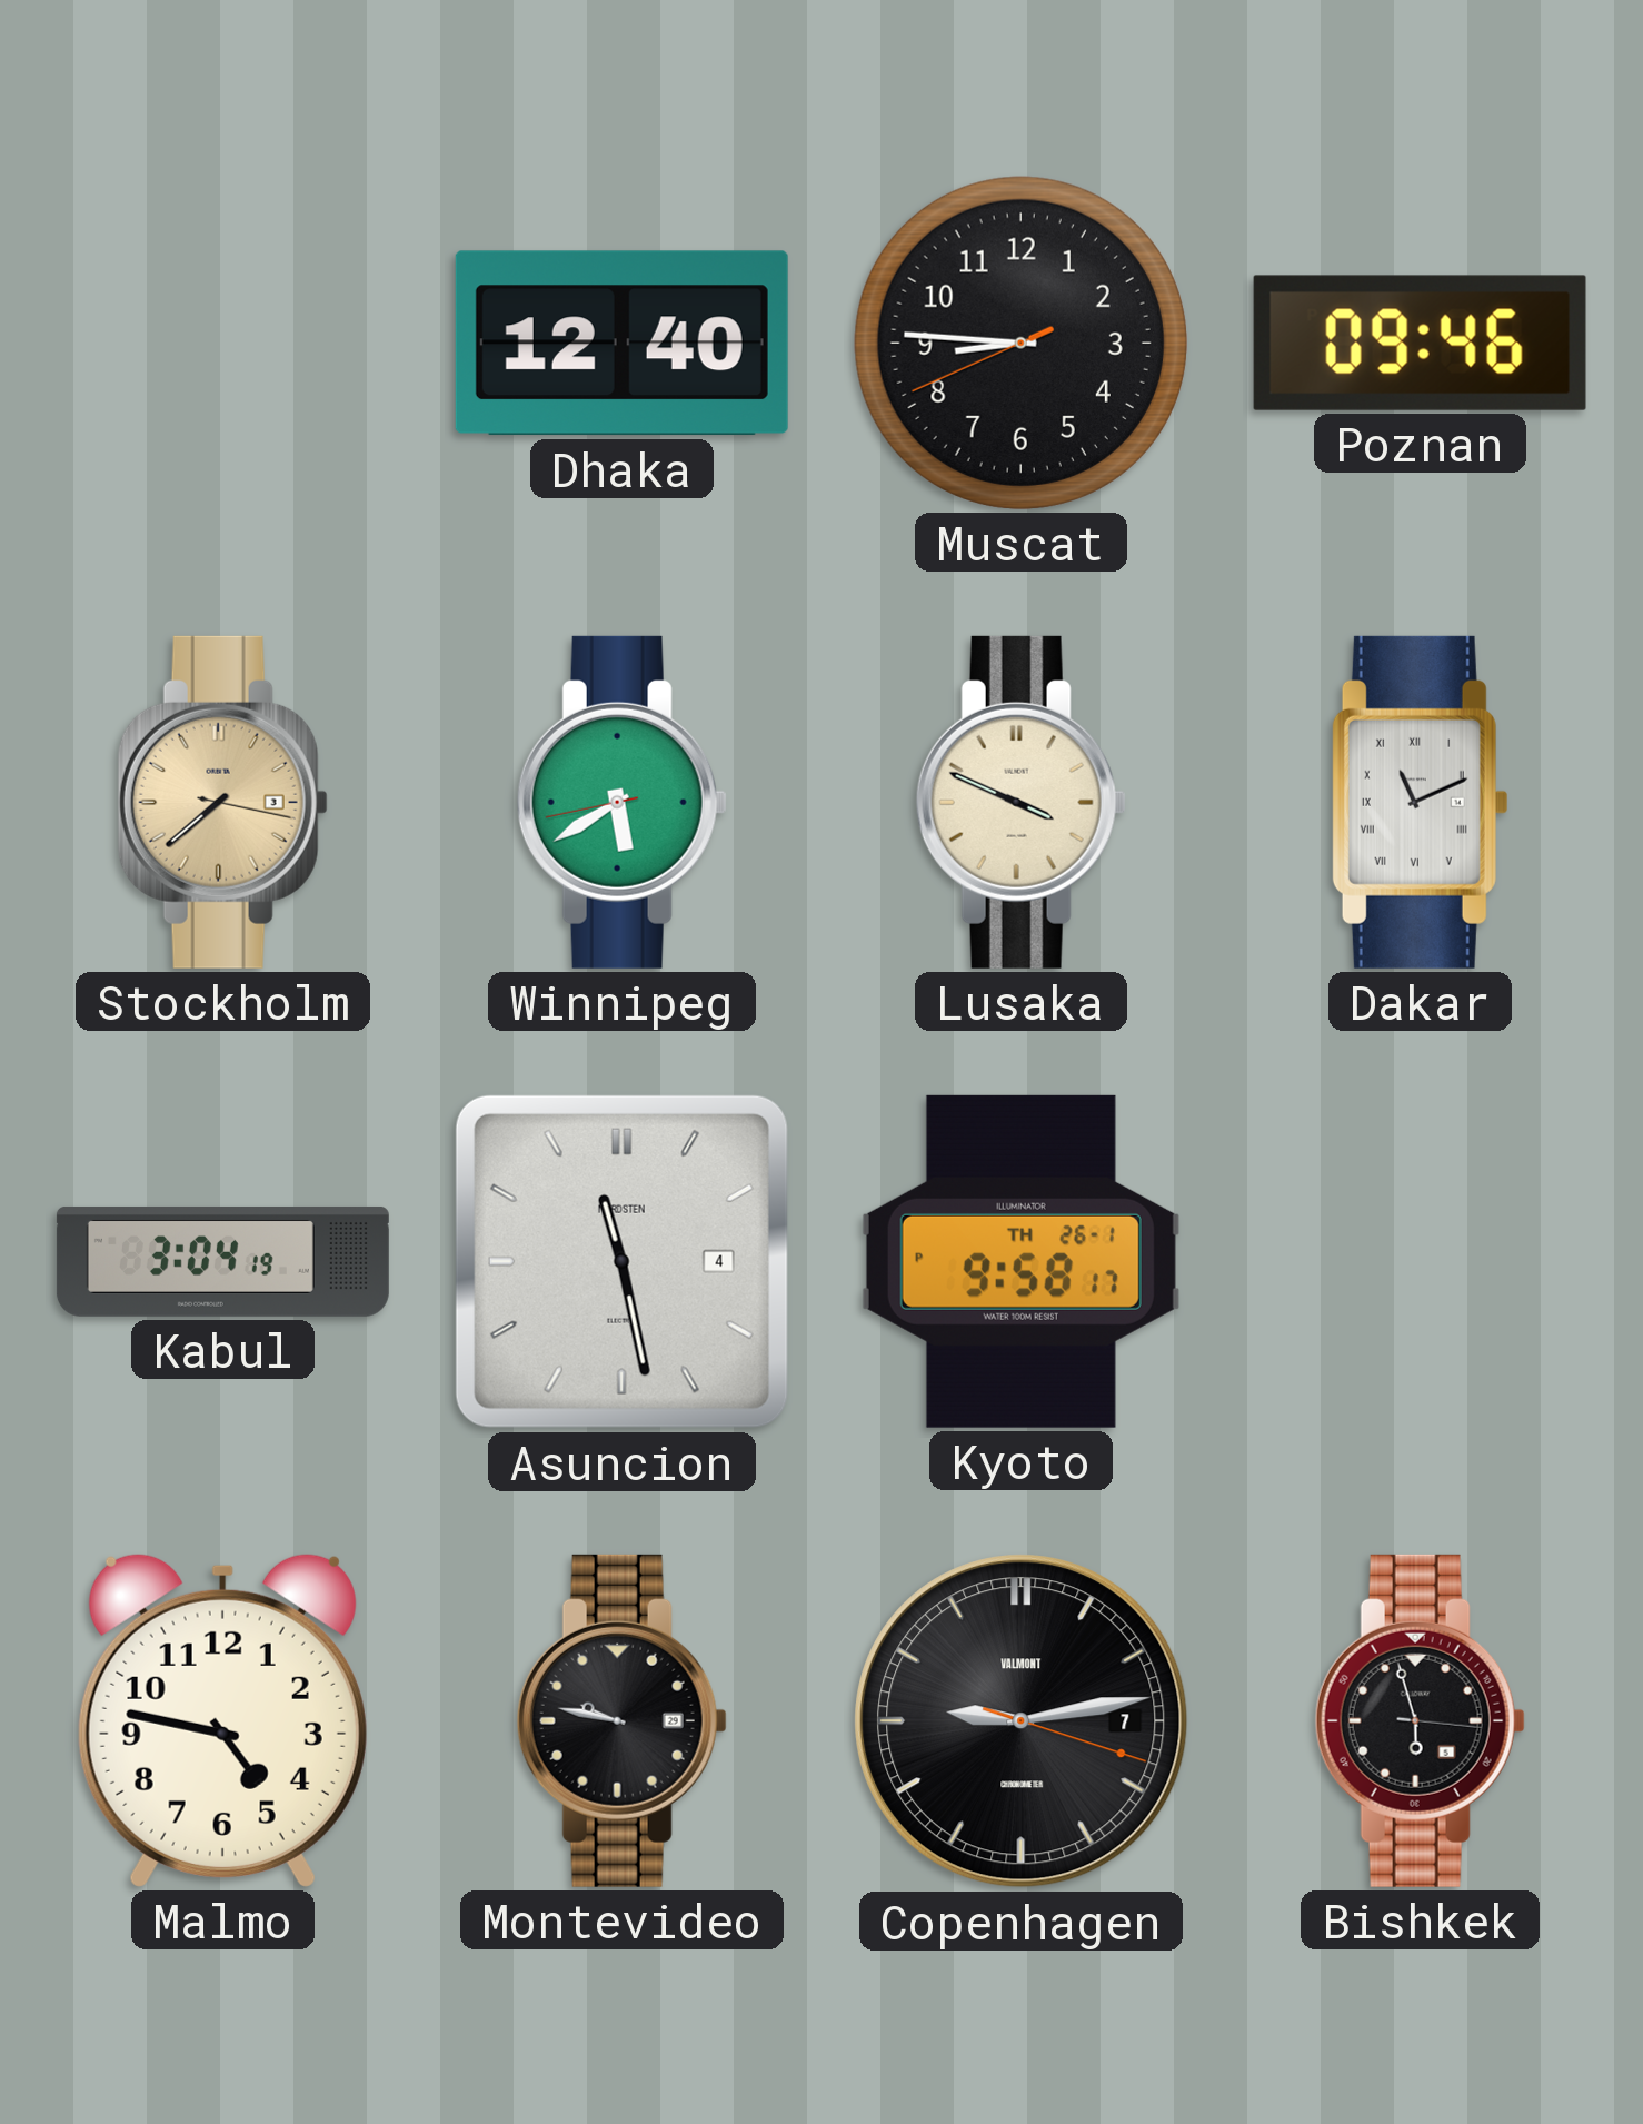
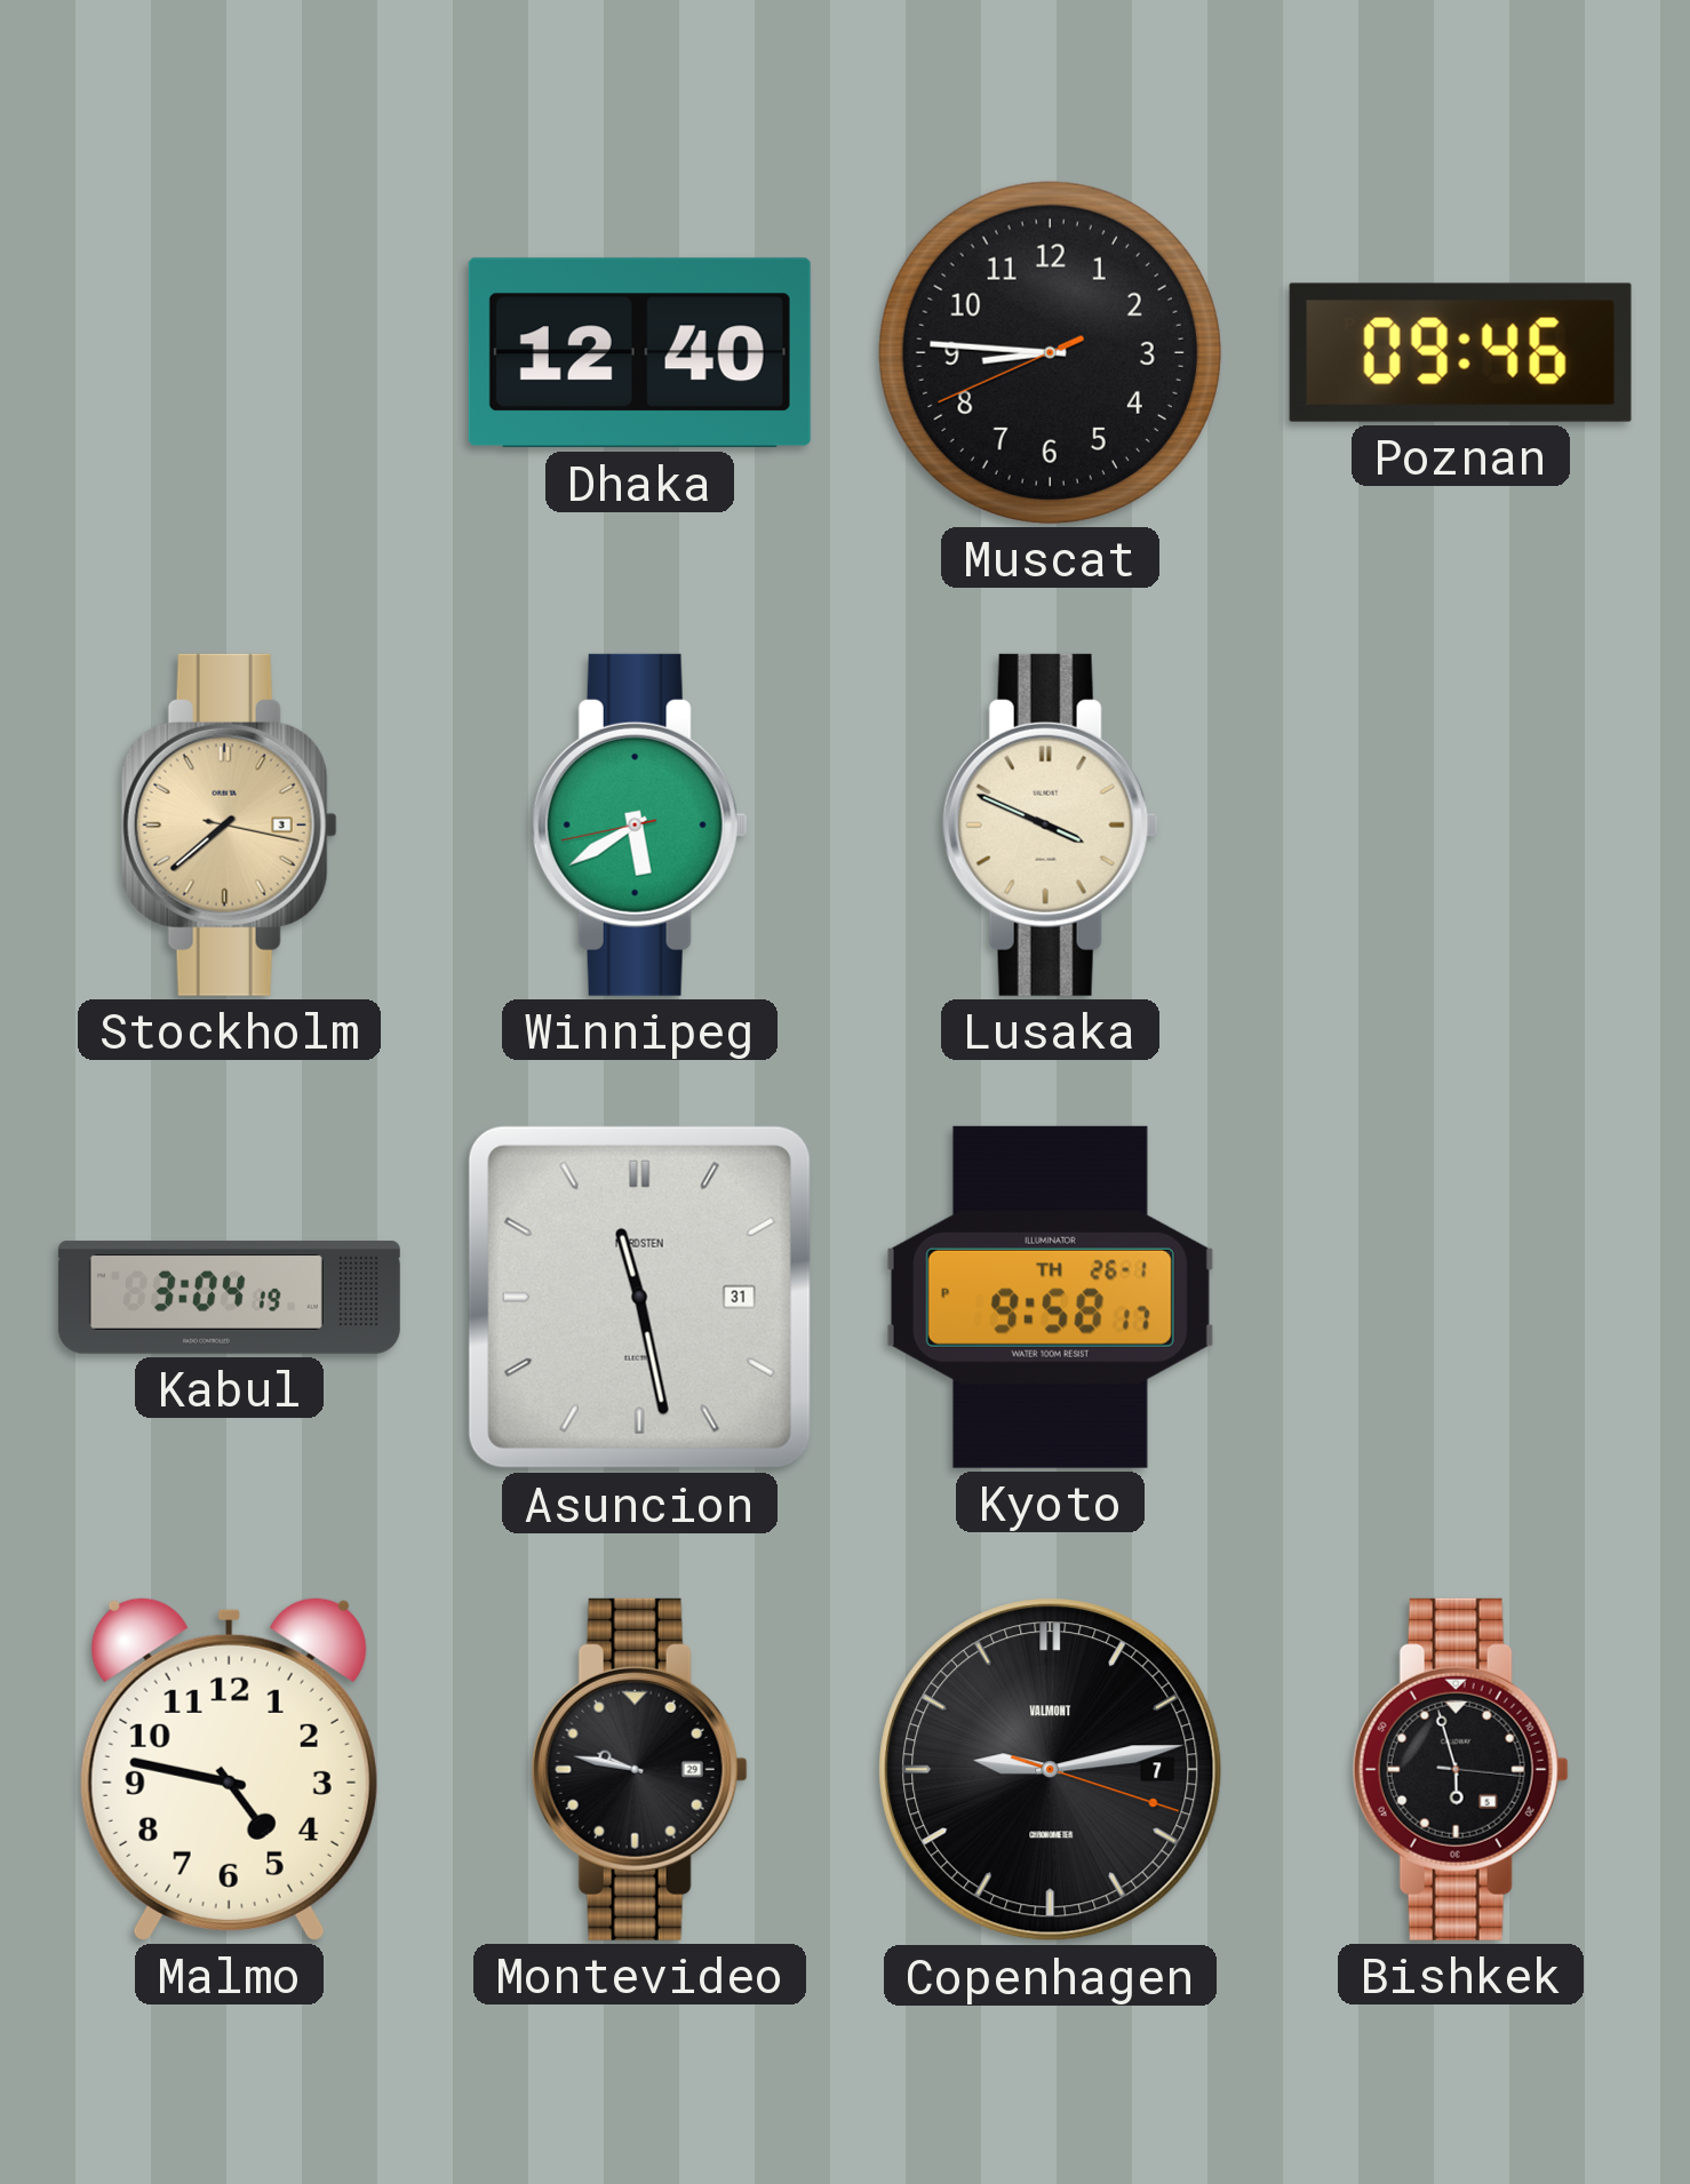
Dakar: 11:11 -> none (1420, 802)
Asuncion date: 4 -> 31 (639, 1297)
